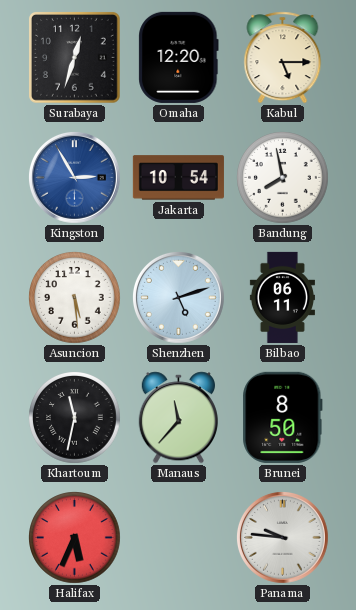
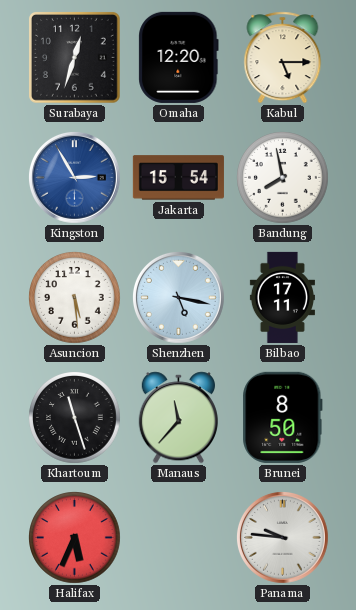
Jakarta: 10:54 -> 15:54 (178, 178)
Shenzhen: 5:12 -> 5:17 (179, 298)
Bilbao: 06:11 -> 17:11 (282, 297)
Khartoum: 11:32 -> 11:27 (75, 418)
